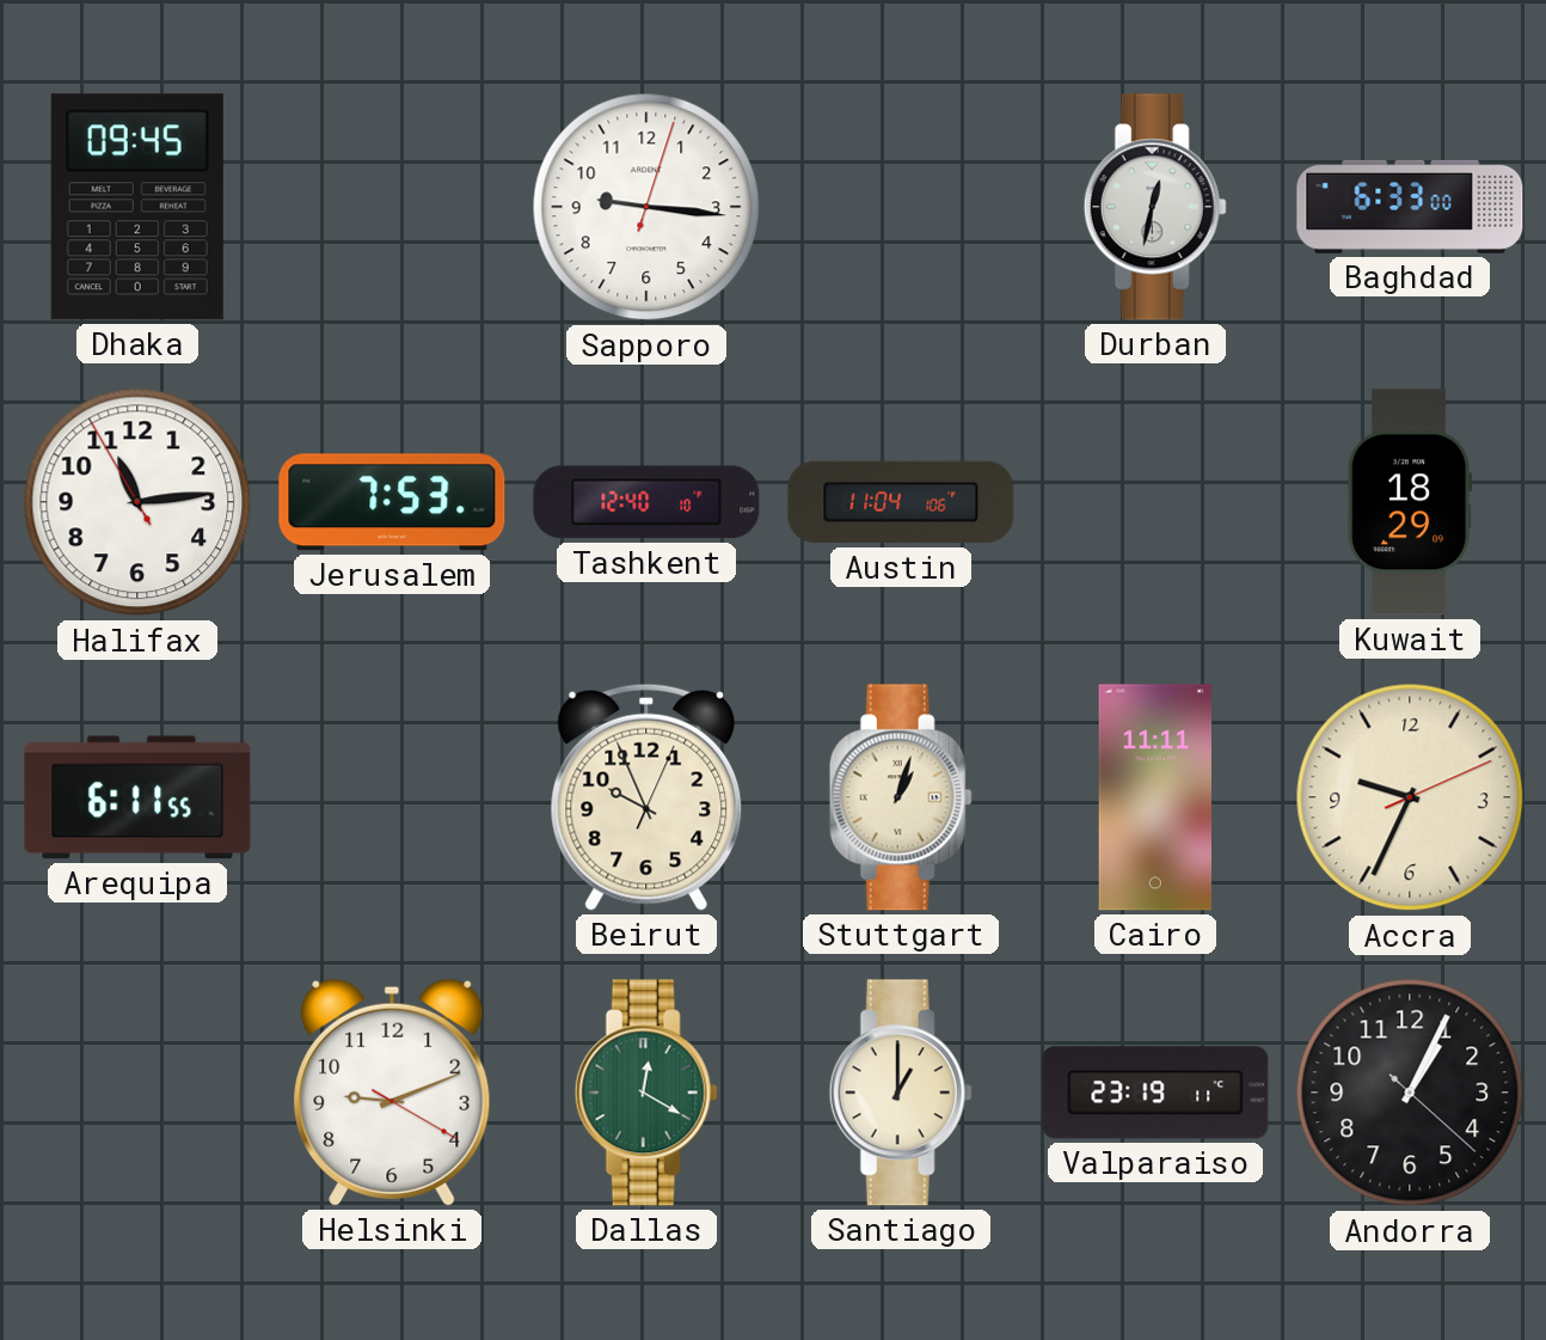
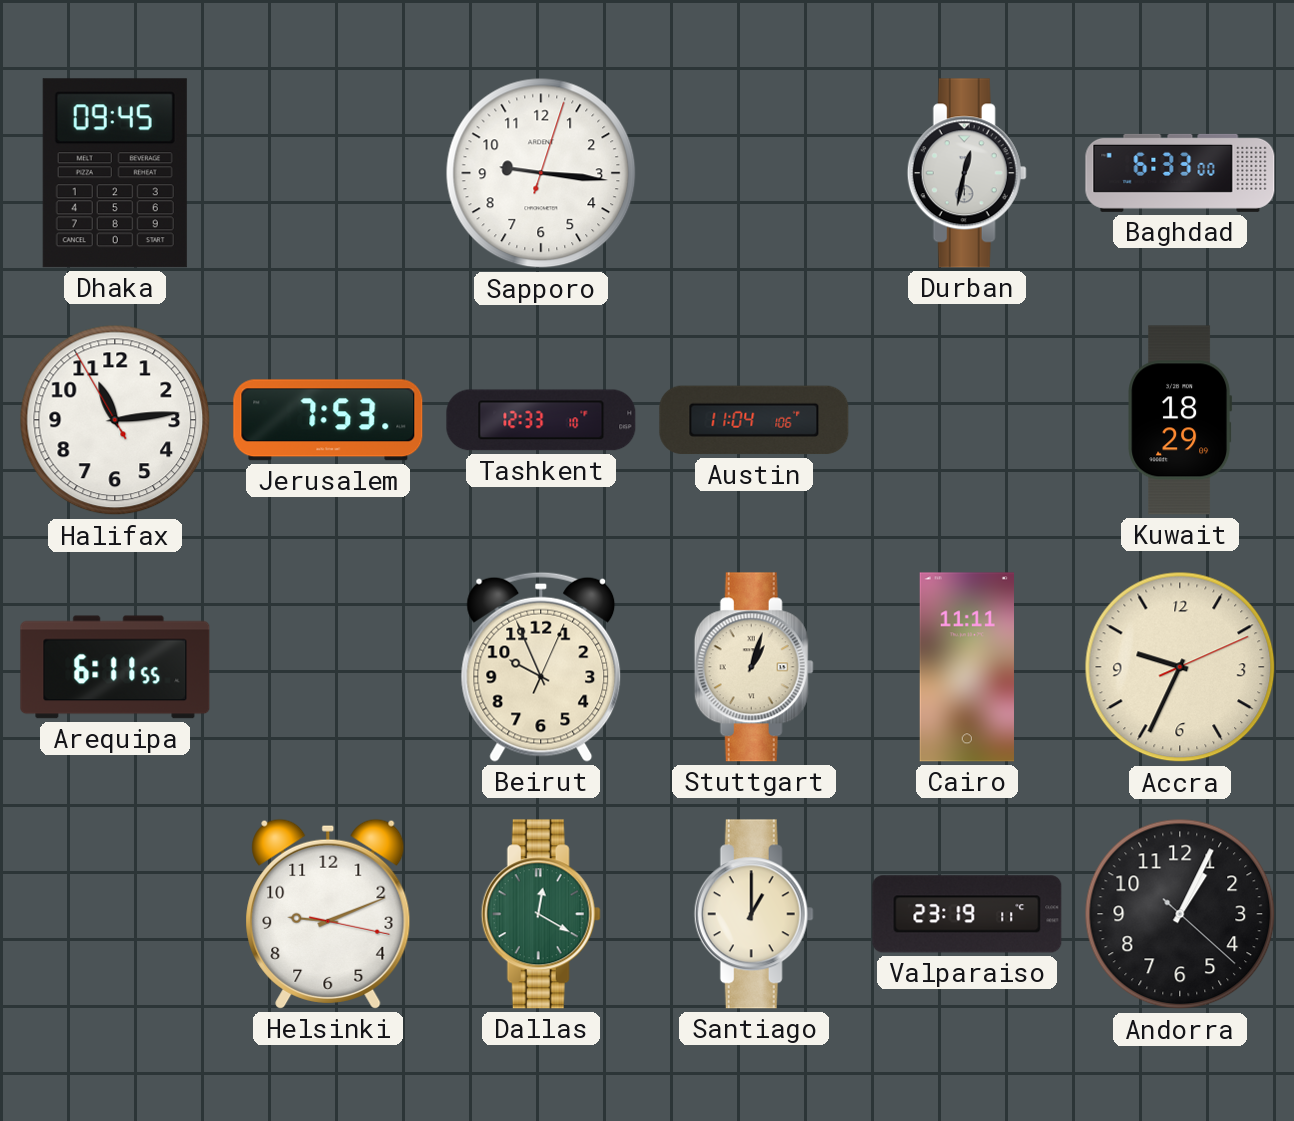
Tashkent: 12:40 -> 12:33 (541, 420)
Helsinki: 9:11:20 -> 9:11:17 (328, 914)
